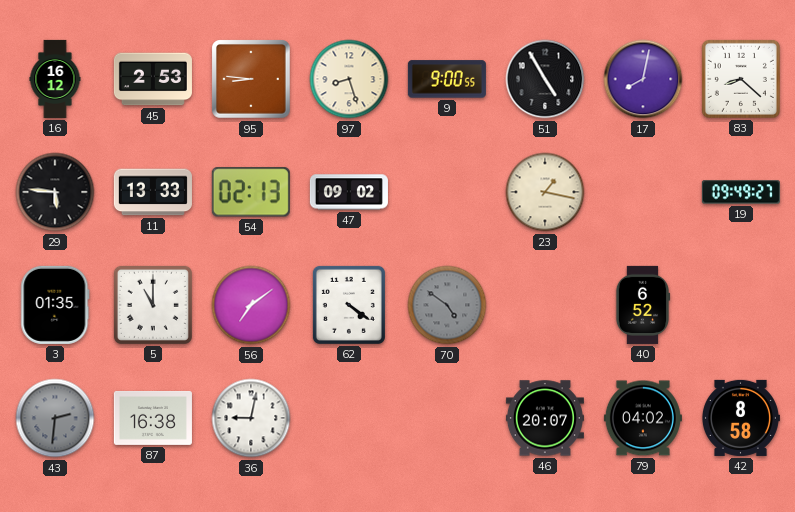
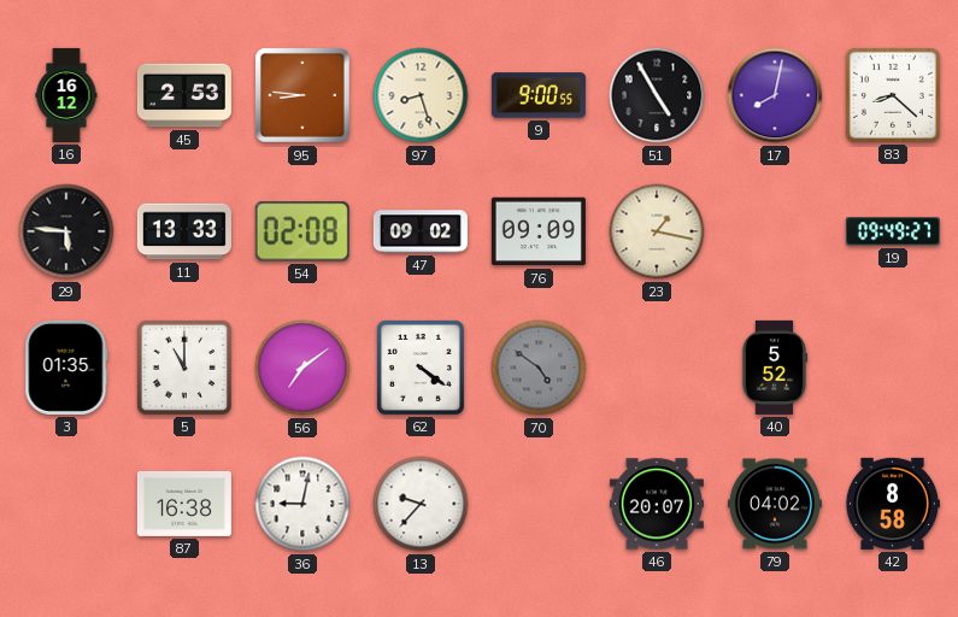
54: 02:13 -> 02:08 (302, 231)
76: none -> 09:09 (539, 231)
40: 6:52 -> 5:52 (775, 368)
43: 2:31 -> none (55, 418)
13: none -> 9:37 (421, 504)
